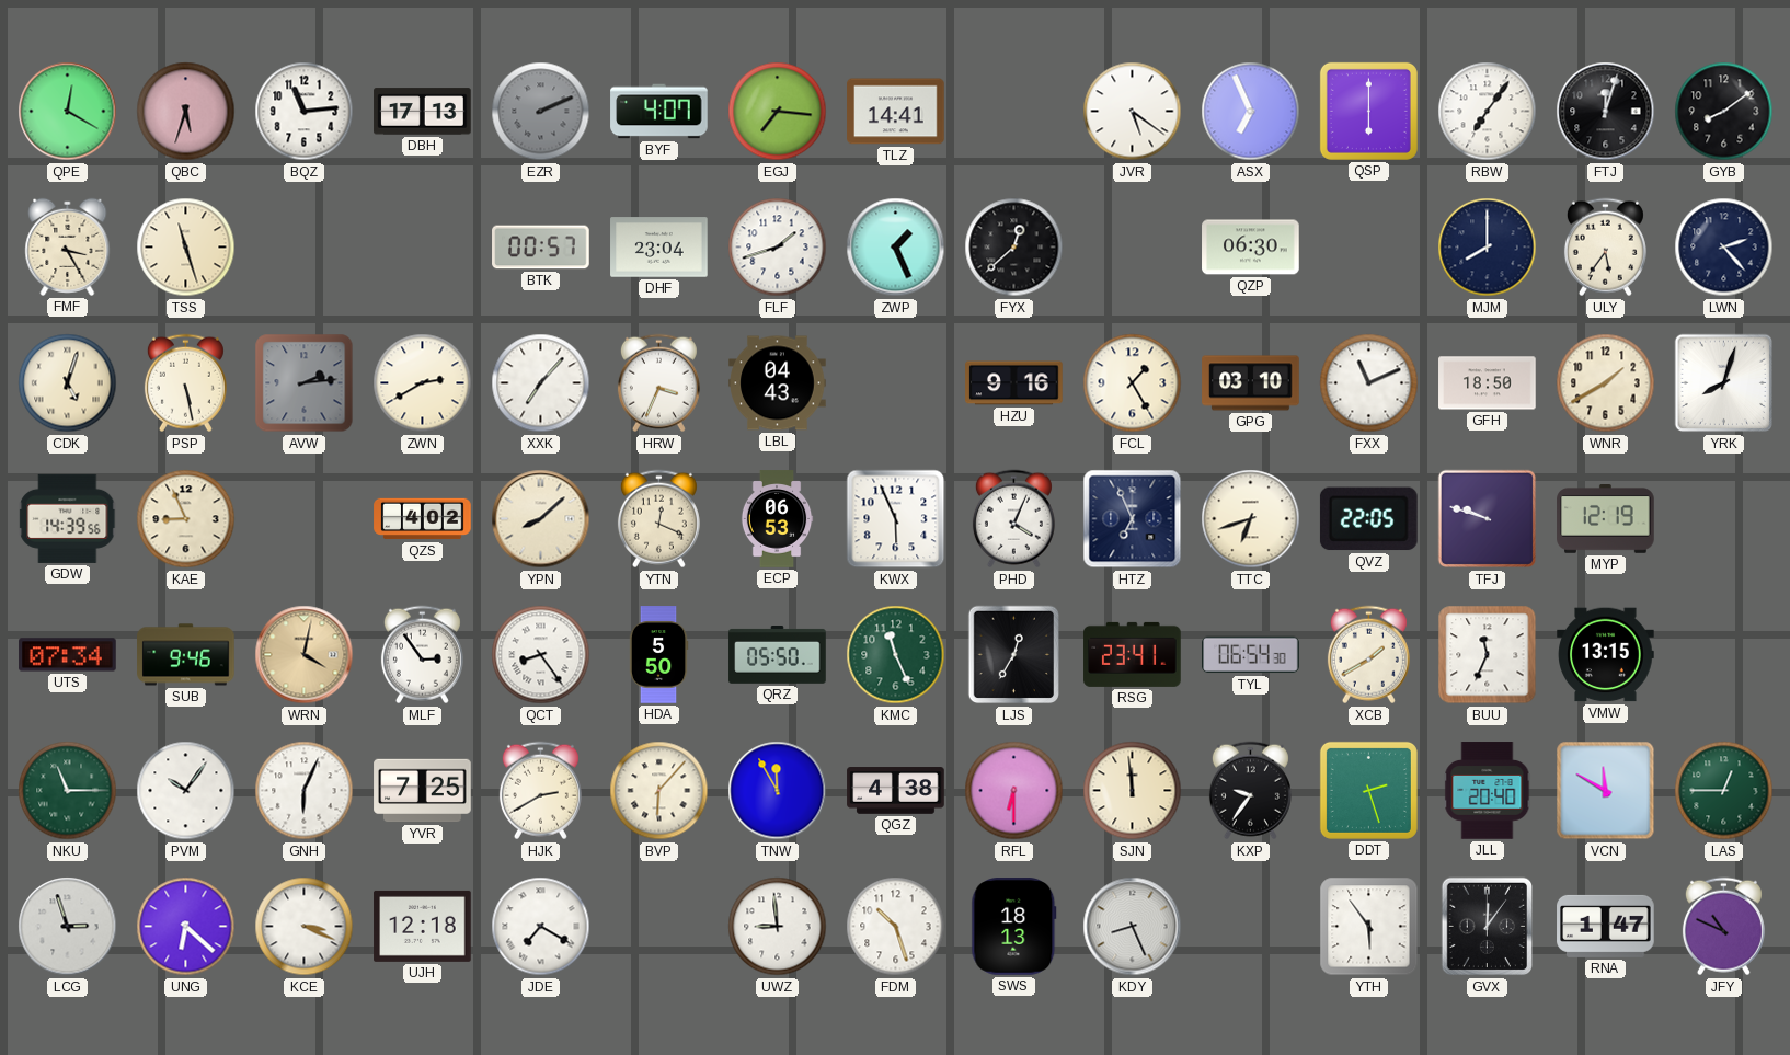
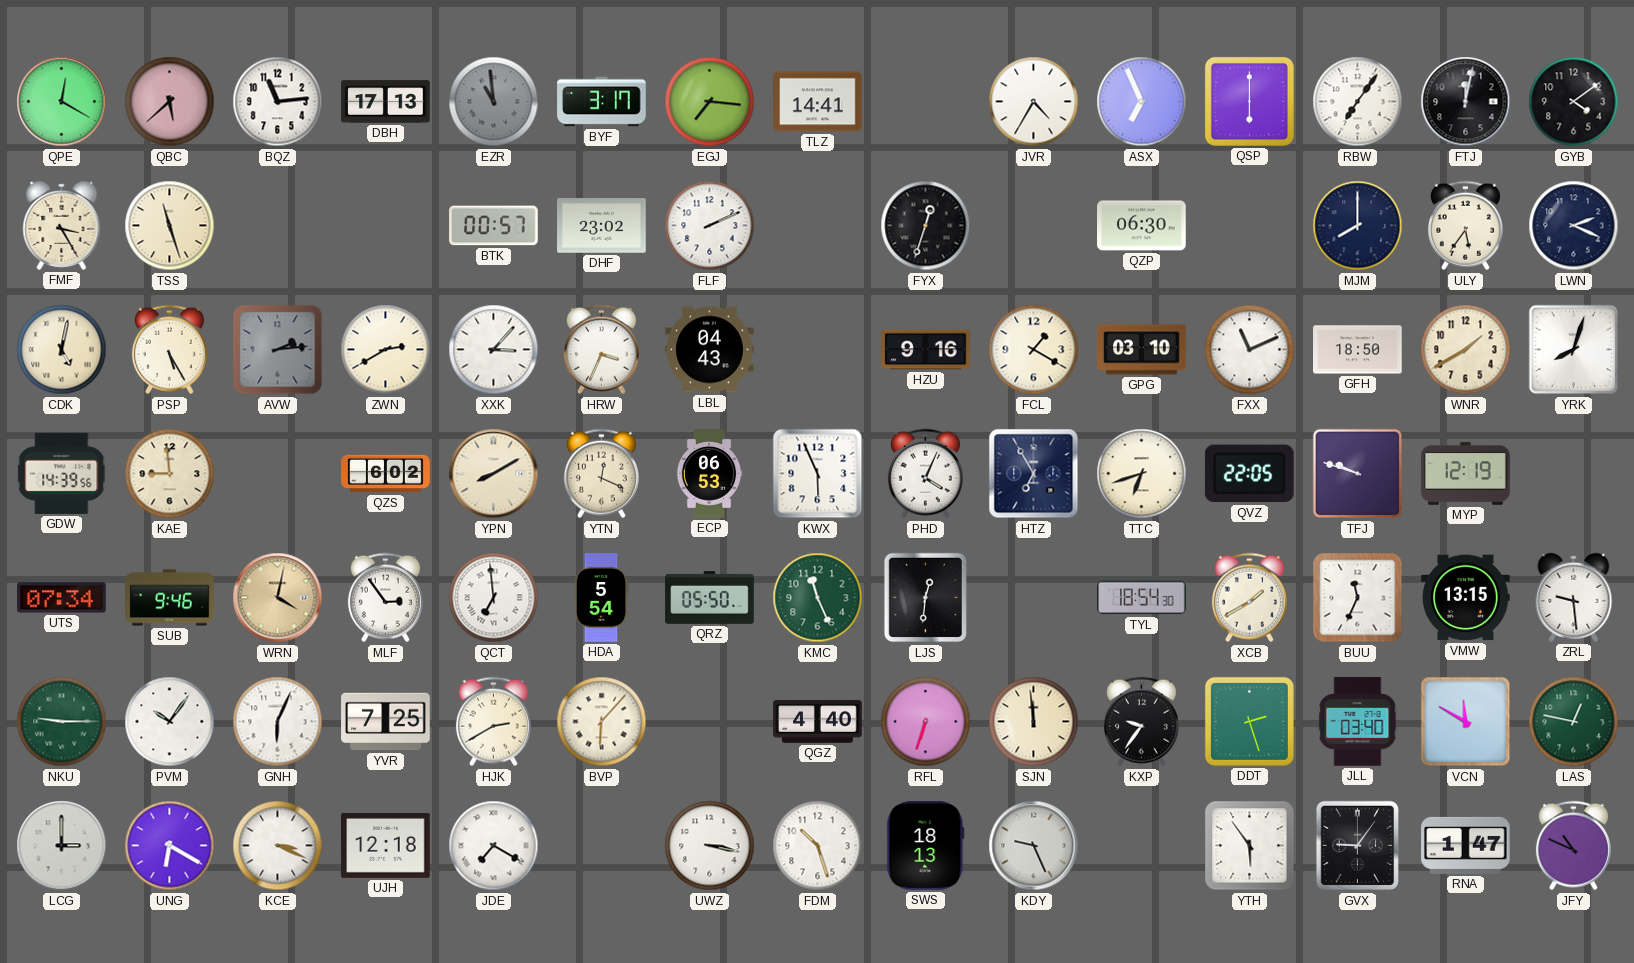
QBC: 5:33 -> 5:38 (170, 102)
EZR: 2:11 -> 10:59 (494, 102)
BYF: 4:07 -> 3:17 (602, 102)
JVR: 5:21 -> 4:35 (1034, 102)
FTJ: 12:03 -> 12:02 (1466, 102)
GYB: 8:09 -> 4:09 (1574, 102)
DHF: 23:04 -> 23:02 (602, 226)
FLF: 1:42 -> 2:11 (710, 226)
ZWP: 1:26 -> none (896, 248)
FYX: 12:38 -> 12:33 (926, 226)
LWN: 2:23 -> 2:19 (1574, 226)
CDK: 5:03 -> 5:02 (62, 350)
PSP: 5:28 -> 5:25 (169, 350)
XXK: 7:07 -> 3:07 (494, 350)
FCL: 1:25 -> 1:20 (1034, 350)
KAE: 8:56 -> 8:59 (170, 474)
QZS: 4:02 -> 6:02 (386, 474)
YPN: 8:08 -> 8:10 (494, 474)
HTZ: 6:56 -> 6:55 (1034, 474)
QCT: 8:24 -> 6:59 (494, 598)
HDA: 5:50 -> 5:54 (601, 598)
LJS: 12:35 -> 12:31 (926, 598)
RSG: 23:41 -> none (1133, 654)
TYL: 06:54 -> 18:54 (1142, 598)
ZRL: none -> 9:29 (1574, 597)
NKU: 11:15 -> 9:15 (62, 722)
TNW: 11:55 -> none (778, 791)
QGZ: 4:38 -> 4:40 (818, 722)
RFL: 6:30 -> 6:33 (926, 722)
JLL: 20:40 -> 03:40 (1358, 722)
LAS: 12:45 -> 12:47 (1574, 722)
LCG: 2:57 -> 3:00 (62, 846)
UNG: 6:22 -> 6:20 (170, 846)
UWZ: 8:59 -> 3:17 (710, 846)
KDY: 8:26 -> 9:26 (1034, 846)
GVX: 12:06 -> 9:06 (1358, 846)
